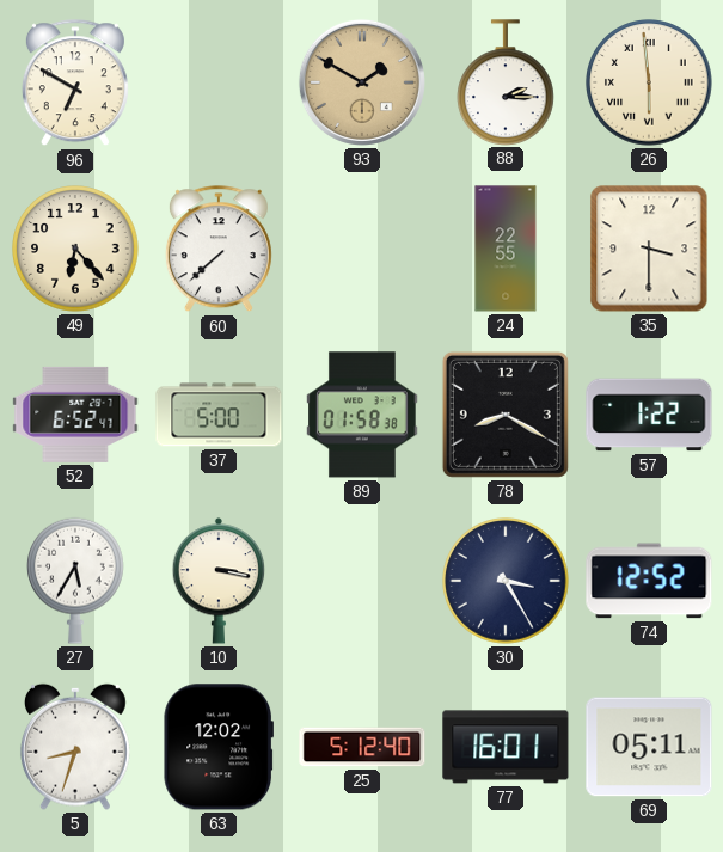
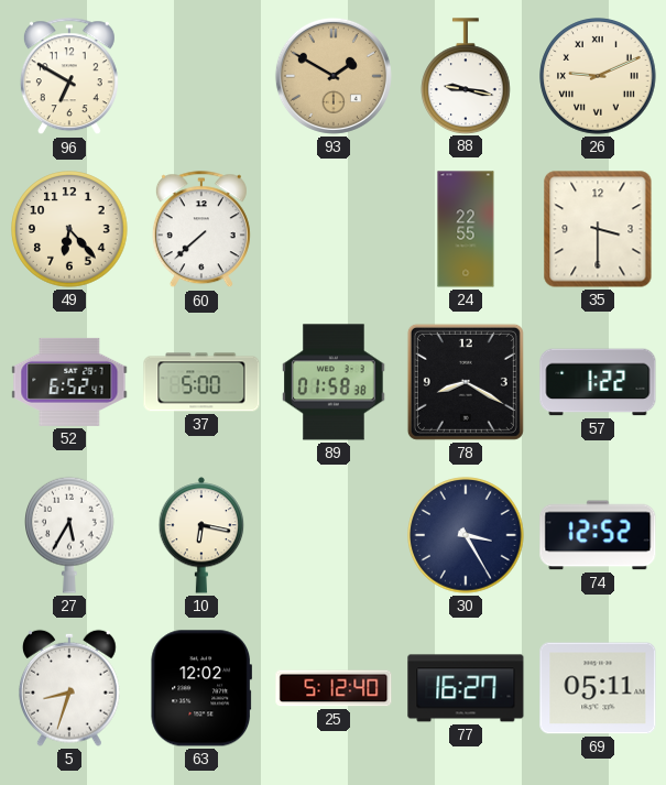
88: 2:15 -> 9:17 (467, 76)
26: 5:59 -> 9:11 (598, 76)
10: 3:17 -> 6:17 (201, 535)
77: 16:01 -> 16:27 (466, 688)
